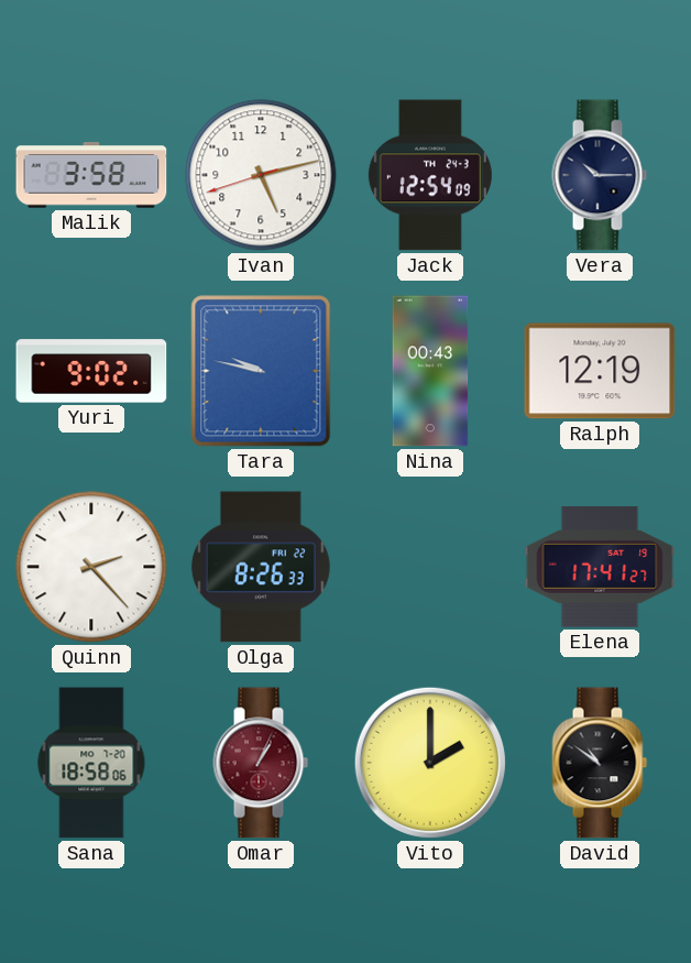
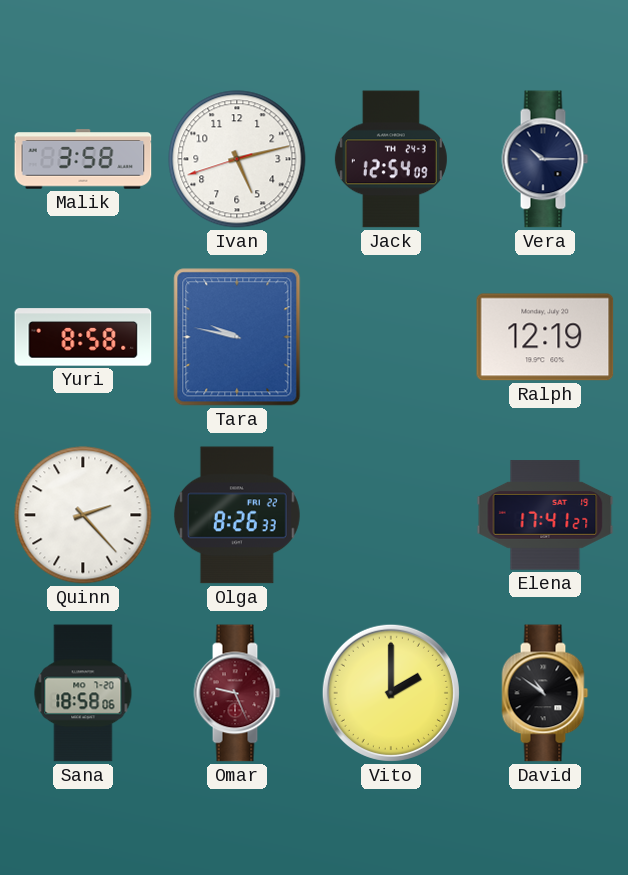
Yuri: 9:02 -> 8:58 (83, 337)
Nina: 00:43 -> none (430, 371)
Omar: 1:04 -> 9:26 (237, 693)
